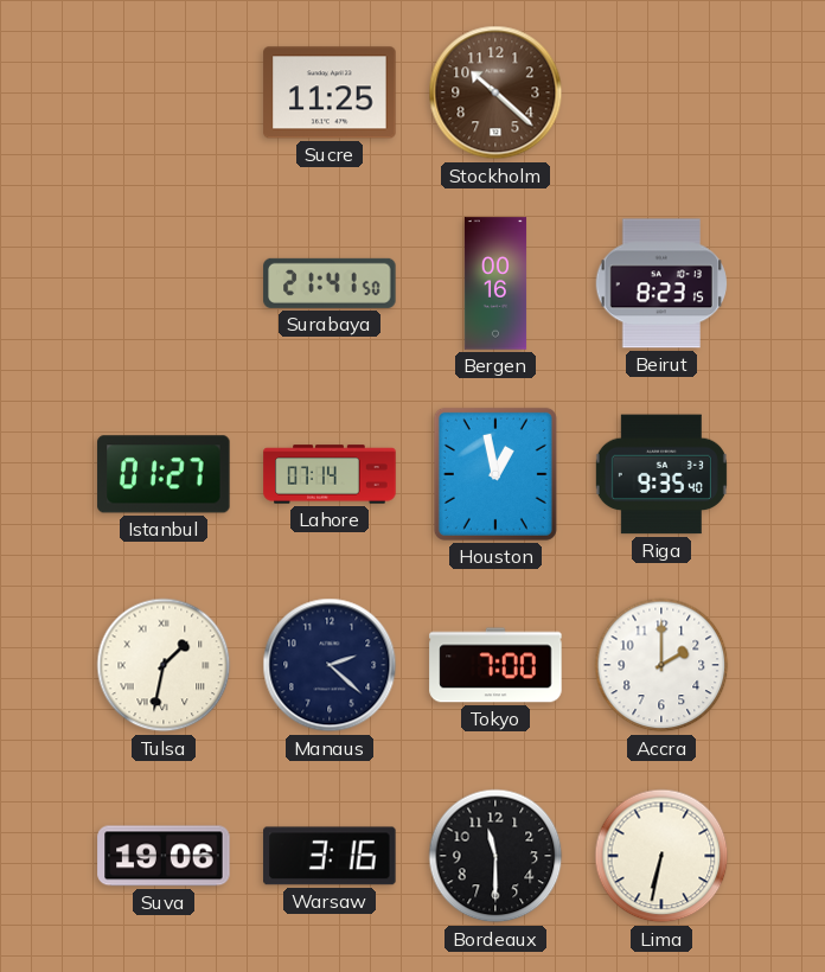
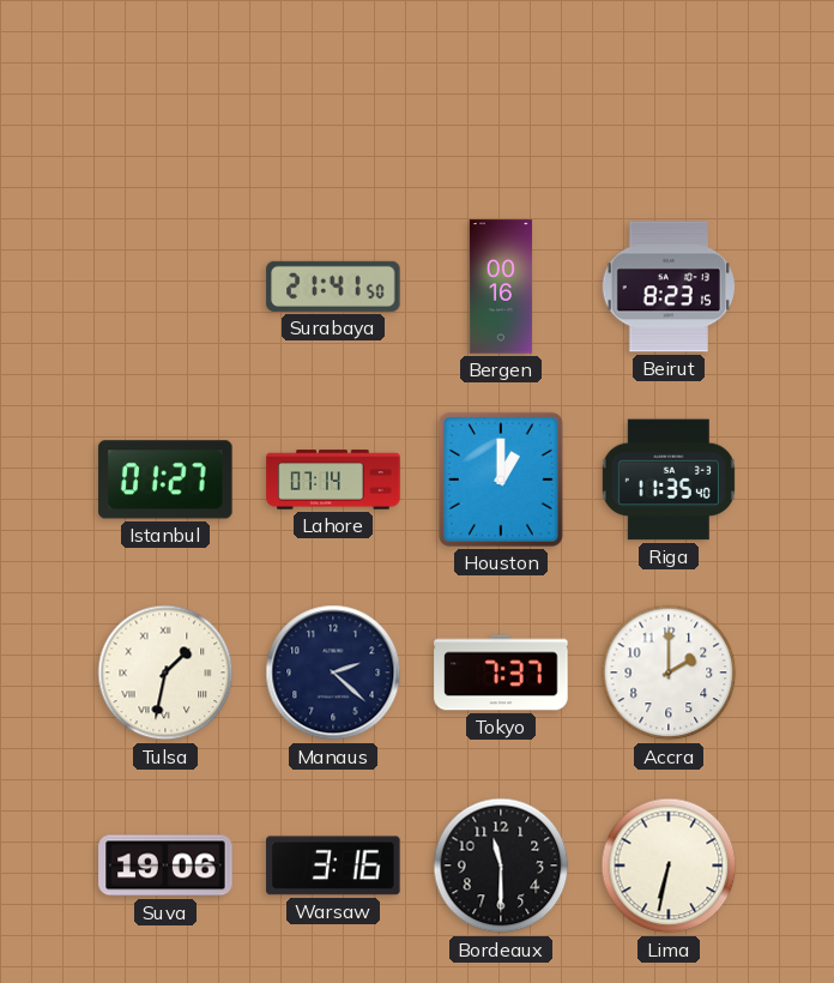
Sucre: 11:25 -> none (330, 92)
Stockholm: 10:22 -> none (495, 92)
Houston: 12:58 -> 1:00 (501, 480)
Riga: 9:35 -> 11:35 (669, 480)
Tokyo: 7:00 -> 7:37 (501, 673)
